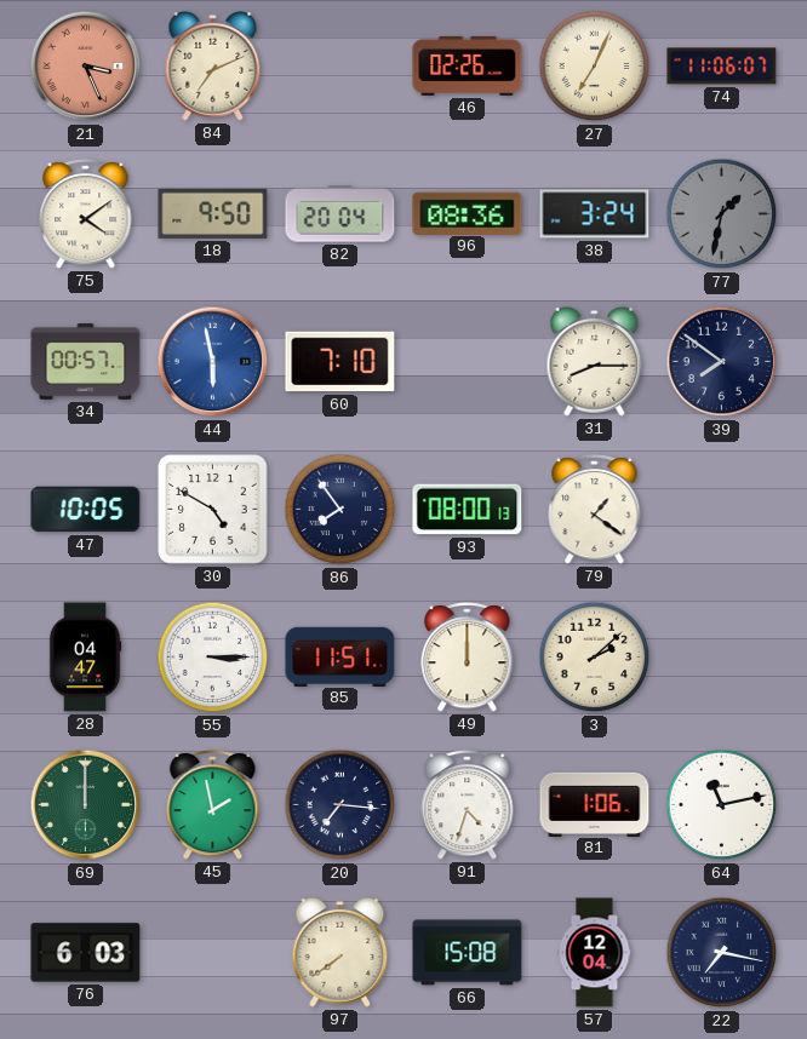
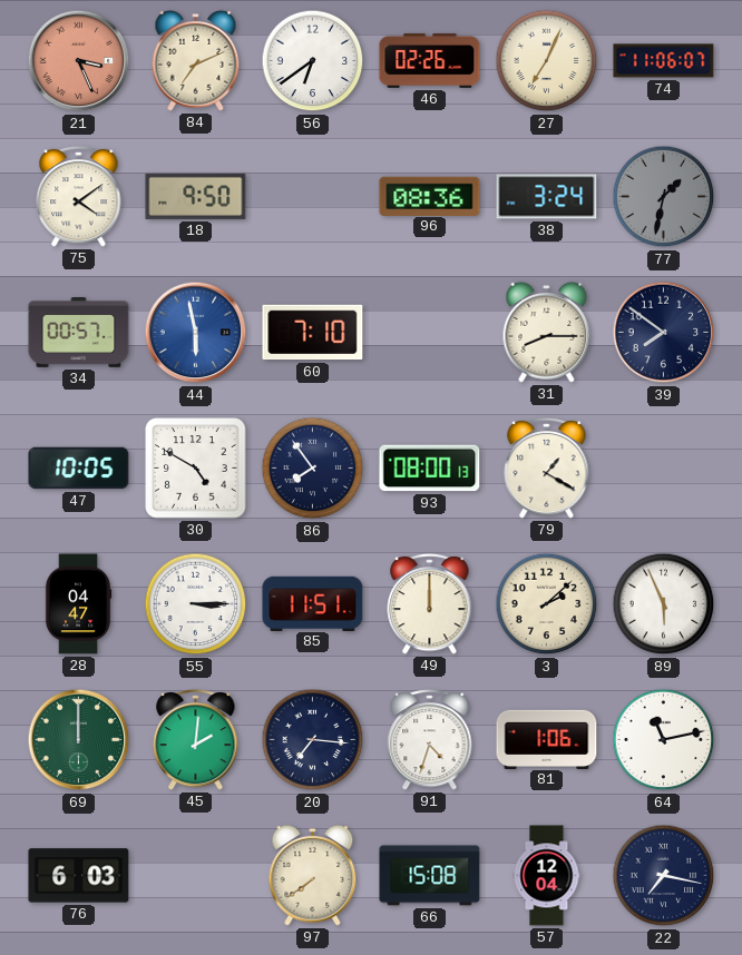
56: none -> 6:39 (313, 61)
82: 20:04 -> none (340, 214)
79: 1:21 -> 1:20 (547, 469)
89: none -> 5:56 (664, 604)
45: 1:58 -> 2:01 (196, 740)
